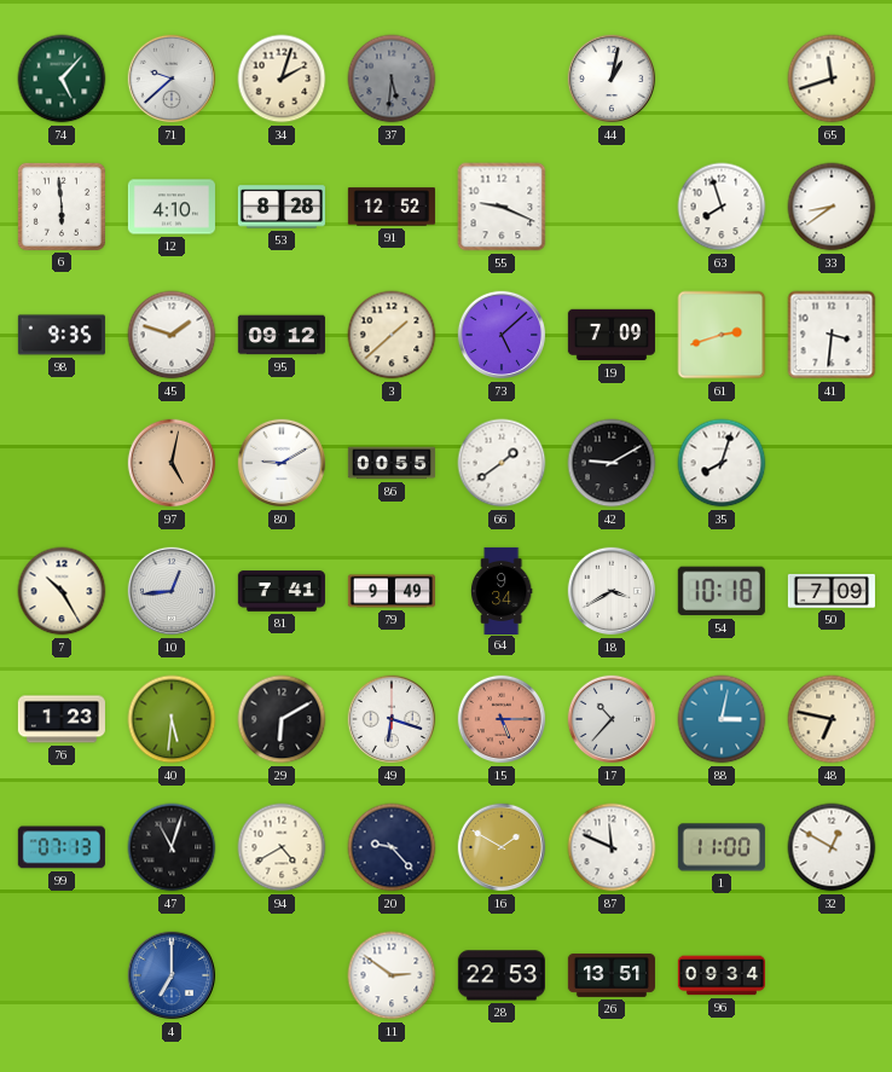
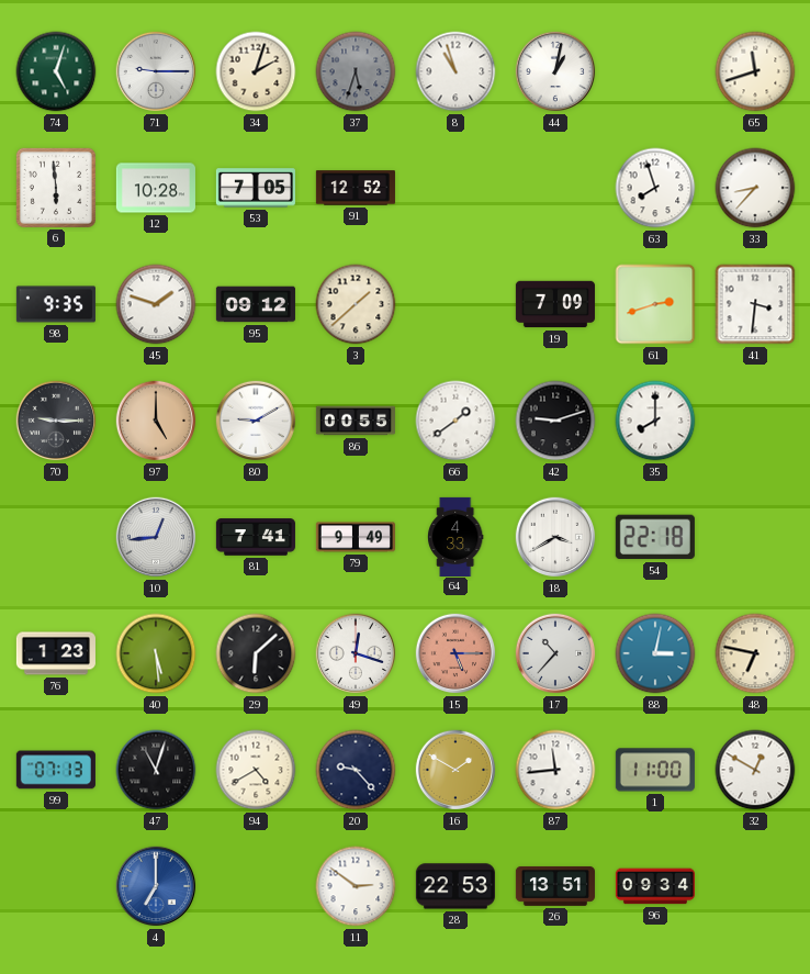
74: 5:07 -> 5:03 (56, 71)
71: 9:38 -> 9:15 (156, 71)
37: 5:31 -> 5:33 (356, 71)
8: none -> 10:57 (455, 71)
12: 4:10 -> 10:28 (156, 188)
53: 8:28 -> 7:05 (256, 188)
55: 9:19 -> none (502, 207)
33: 8:39 -> 8:37 (755, 188)
73: 5:08 -> none (502, 335)
70: none -> 9:15 (56, 421)
97: 5:02 -> 5:00 (156, 421)
42: 9:10 -> 9:12 (555, 421)
35: 8:03 -> 8:00 (655, 421)
7: 10:25 -> none (62, 591)
64: 9:34 -> 4:33 (457, 536)
54: 10:18 -> 22:18 (655, 537)
50: 7:09 -> none (832, 591)
40: 5:31 -> 5:29 (156, 653)
29: 6:10 -> 6:08 (256, 653)
49: 6:18 -> 12:18 (356, 653)
87: 11:49 -> 11:44 (555, 770)
